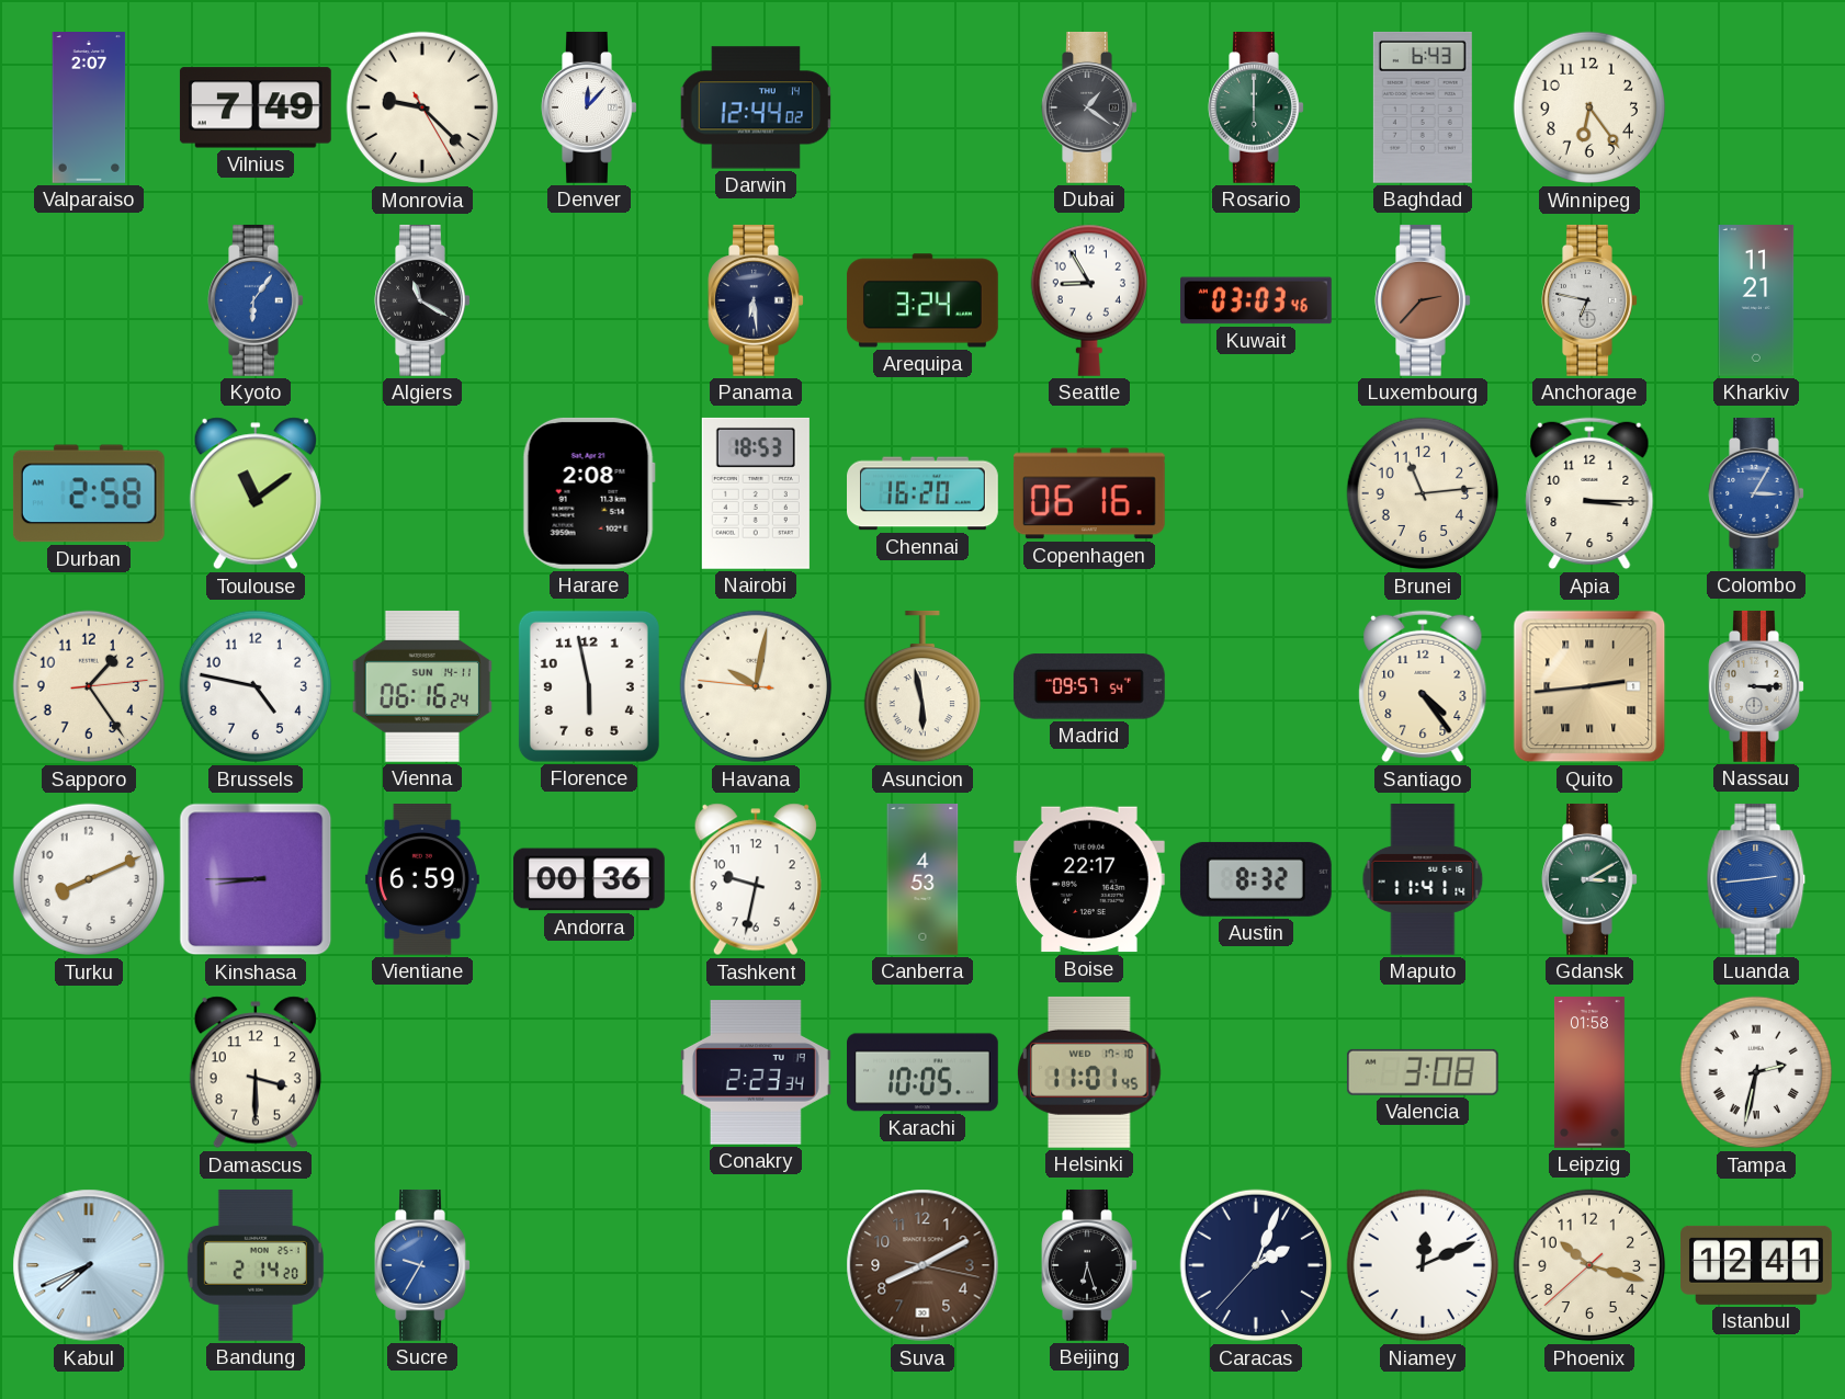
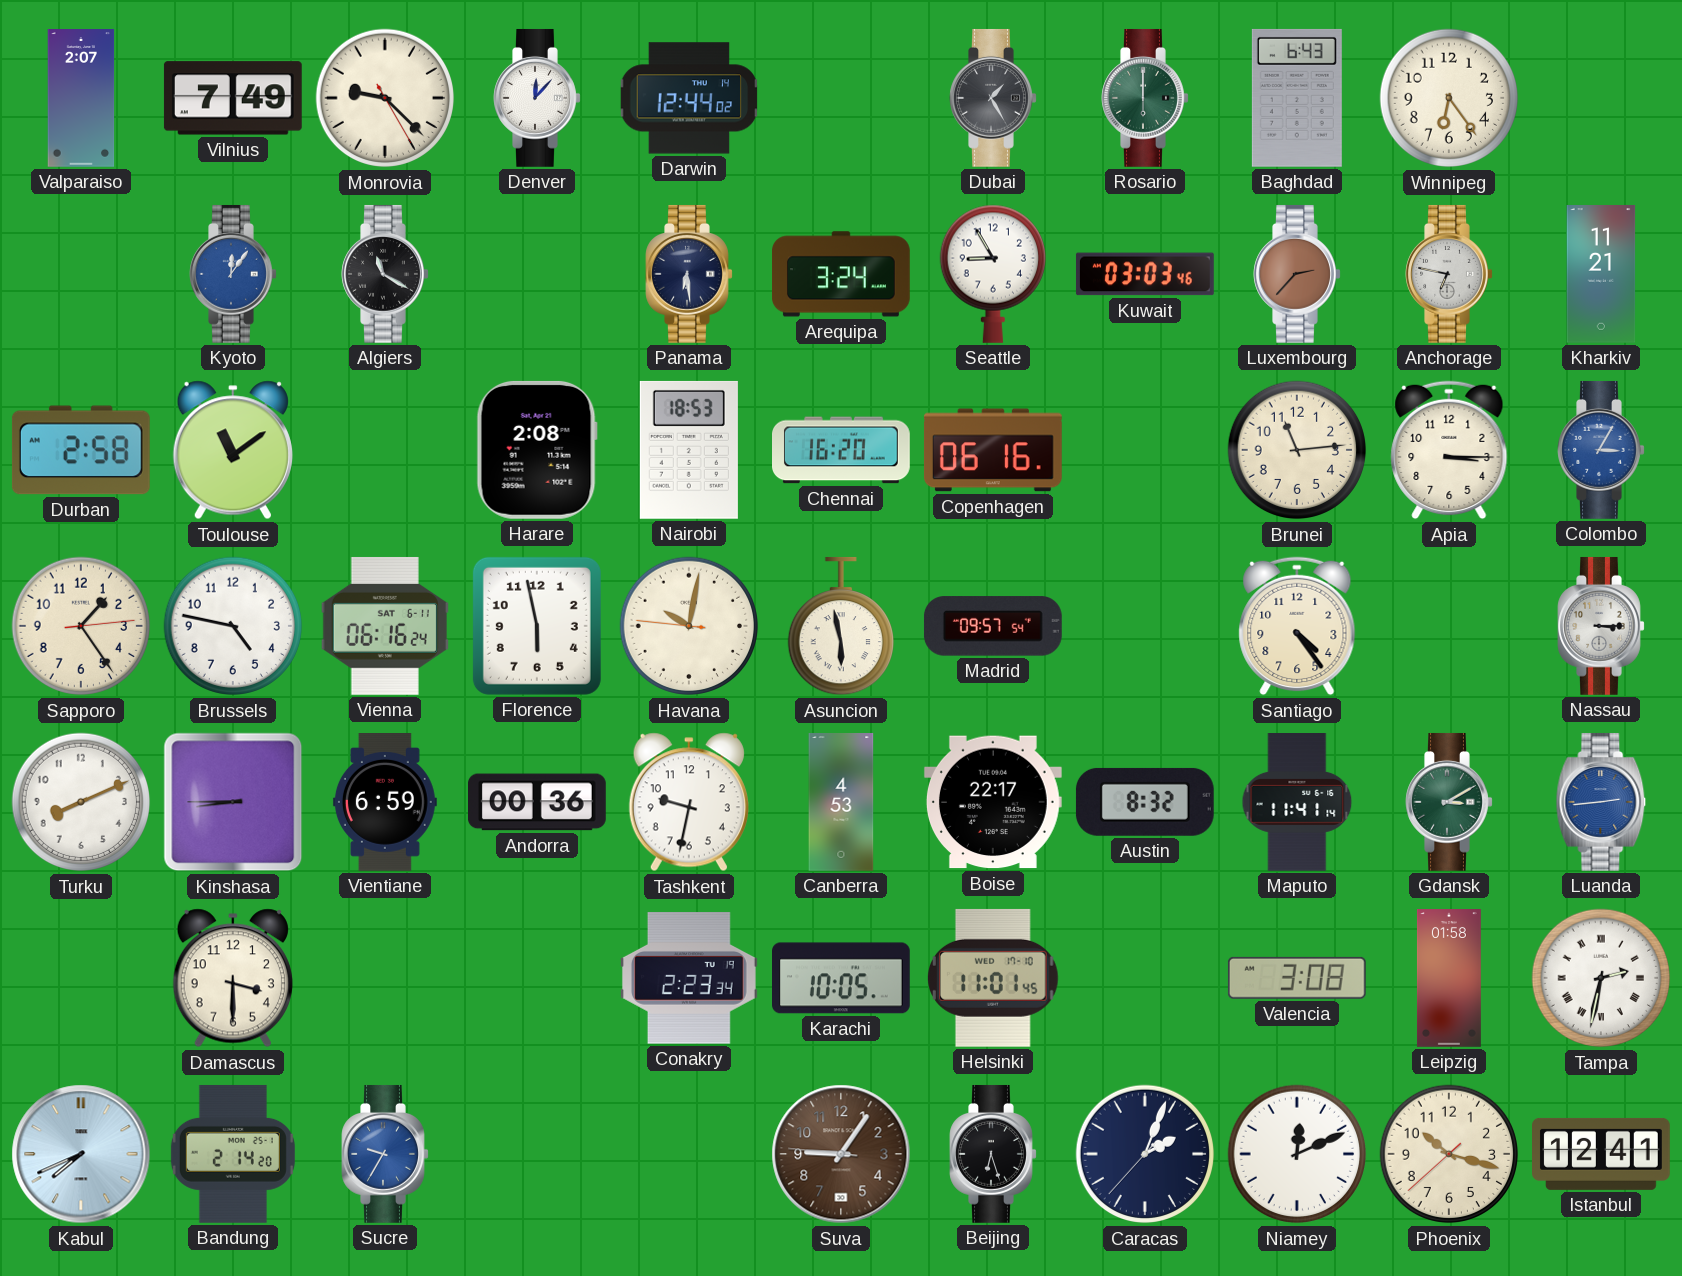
Dubai: 1:21 -> 1:25 (993, 98)
Kyoto: 6:06 -> 12:06 (233, 274)
Vienna date: SUN 14-11 -> SAT 6-11 (385, 626)
Quito: 2:44 -> none (1589, 686)
Suva: 8:10 -> 9:05 (841, 1154)
